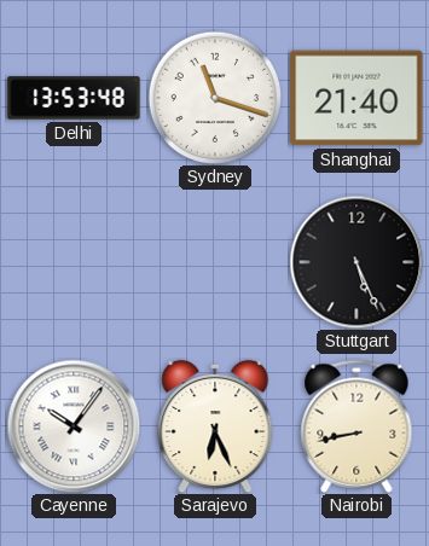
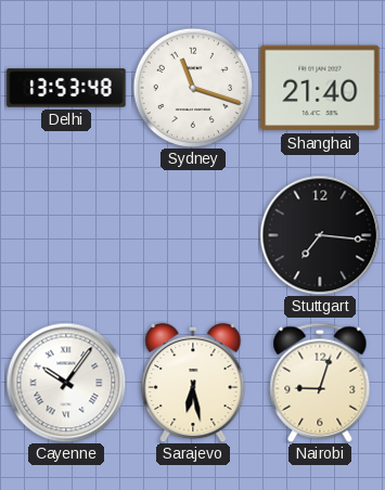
Stuttgart: 5:26 -> 7:16 (320, 235)
Sarajevo: 6:26 -> 6:28 (193, 383)
Nairobi: 8:43 -> 9:03 (320, 383)
